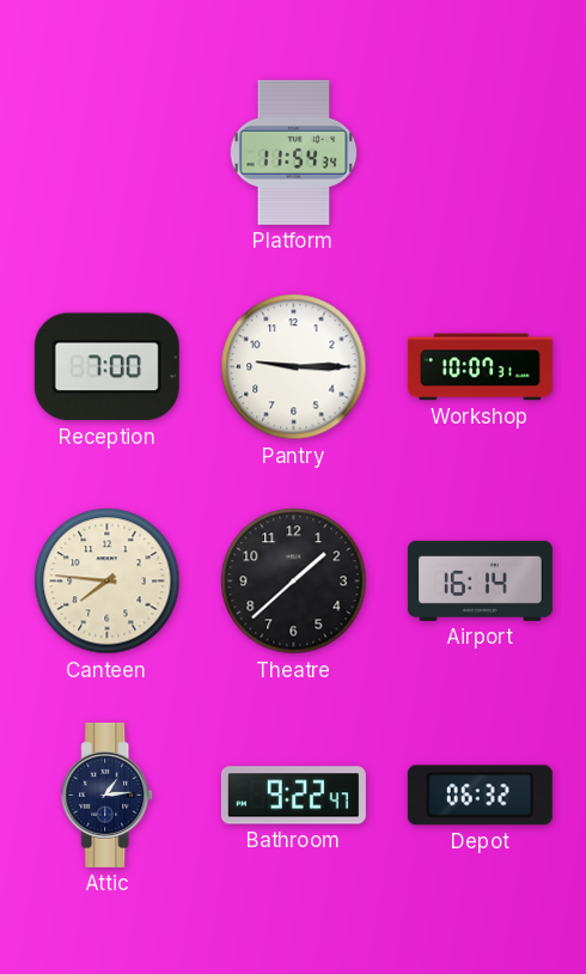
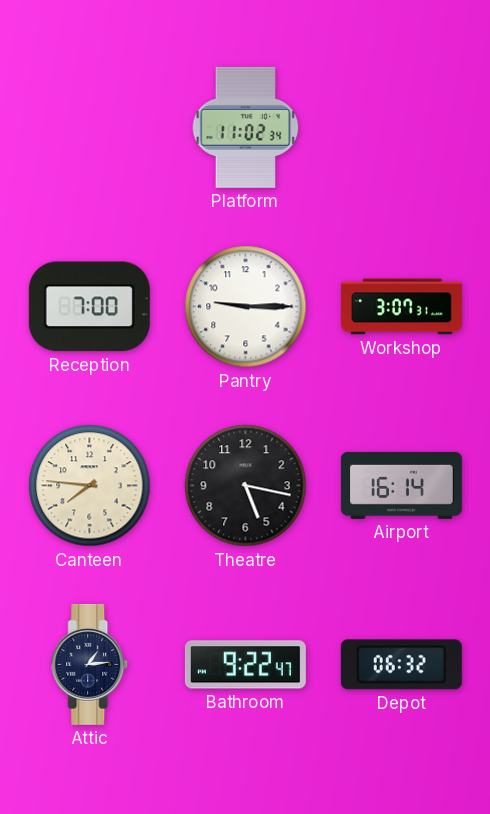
Platform: 11:54 -> 11:02 (246, 127)
Workshop: 10:07 -> 3:07 (401, 307)
Theatre: 1:38 -> 5:17 (246, 486)
